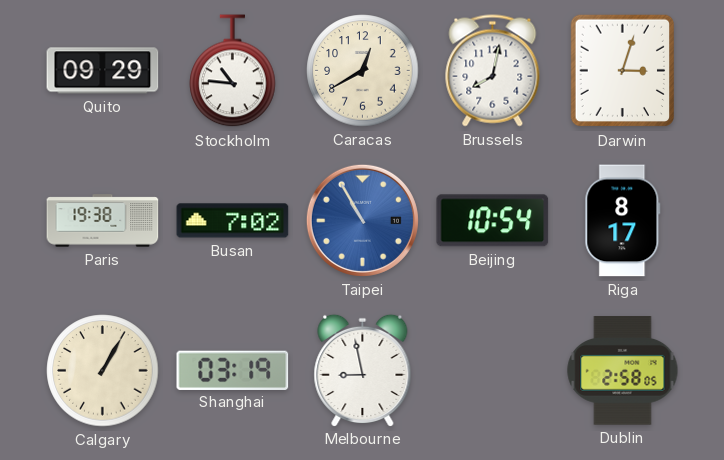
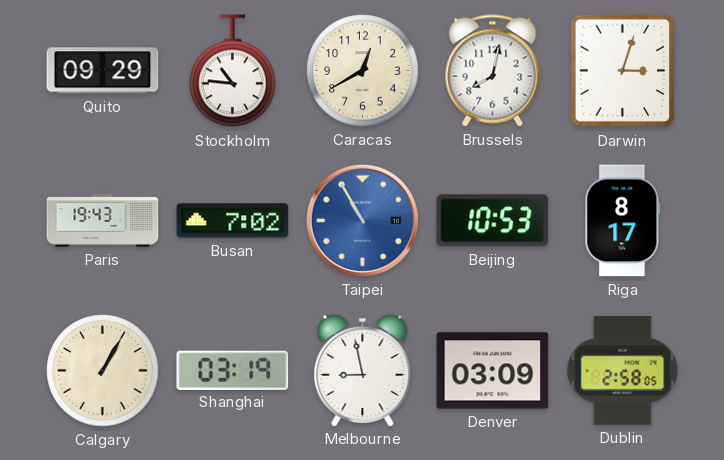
Paris: 19:38 -> 19:43 (103, 221)
Beijing: 10:54 -> 10:53 (493, 221)
Denver: none -> 03:09 (493, 371)
